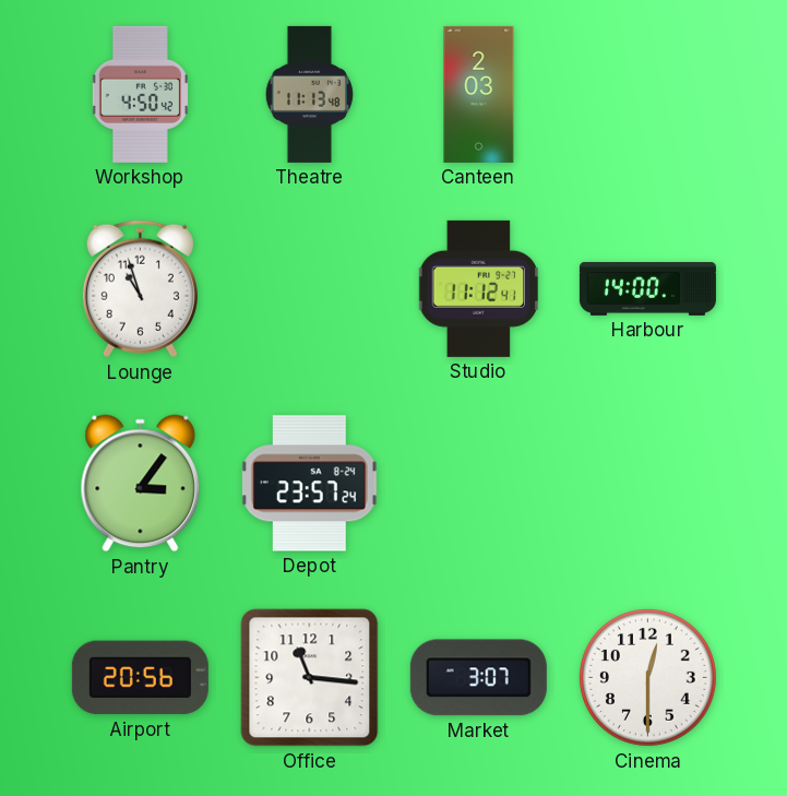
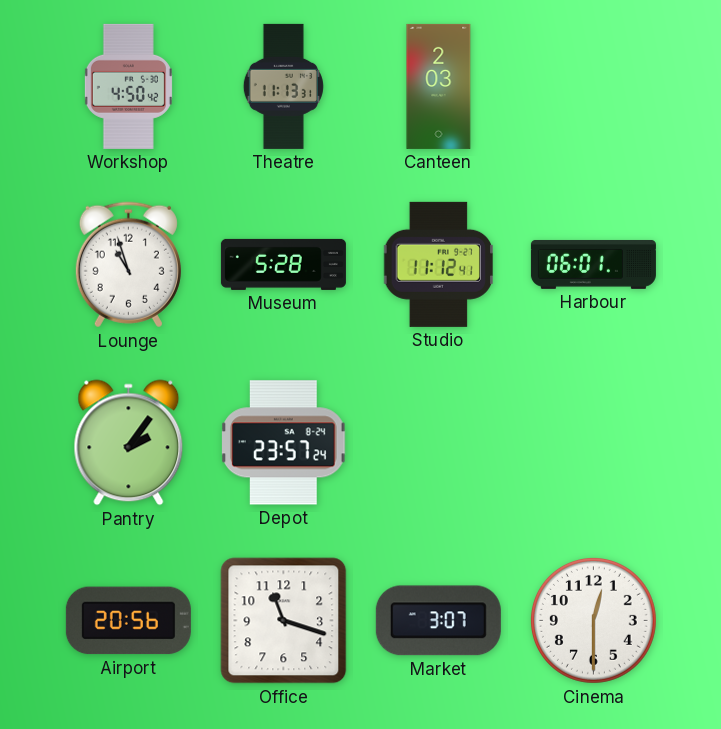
Theatre: 11:13:48 -> 11:13:31 (283, 86)
Museum: none -> 5:28 (283, 264)
Harbour: 14:00 -> 06:01 (593, 264)
Pantry: 3:06 -> 2:06 (129, 443)
Office: 11:16 -> 11:18 (284, 621)
